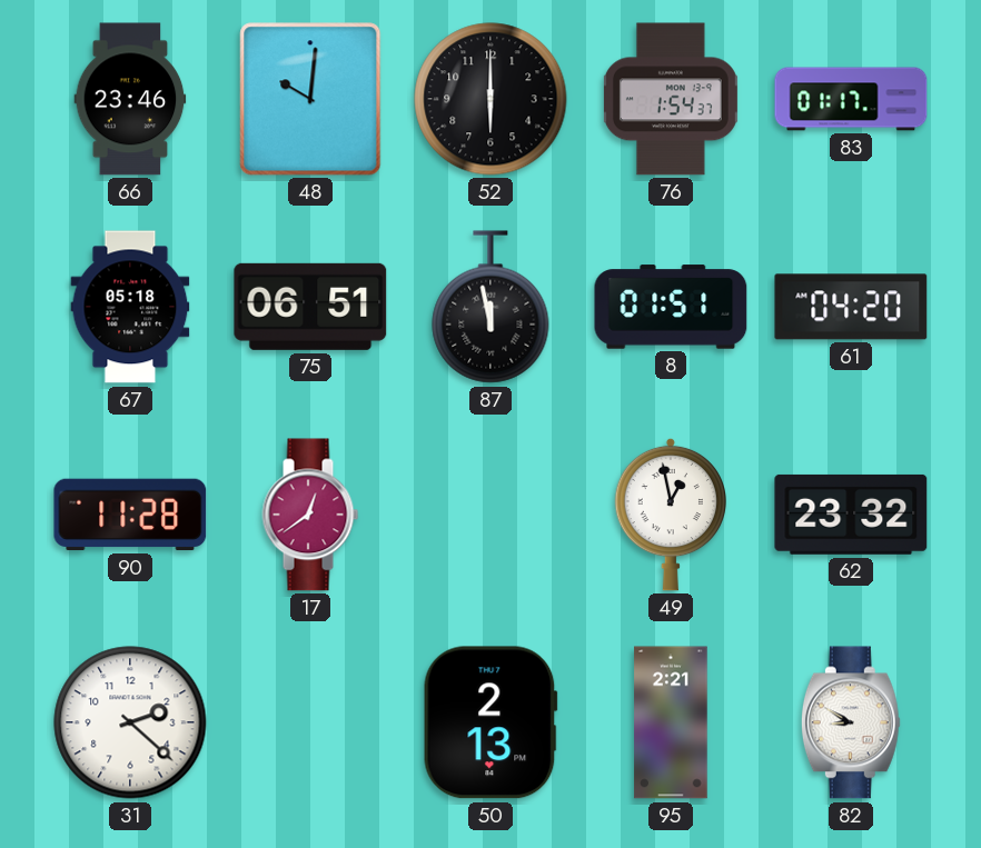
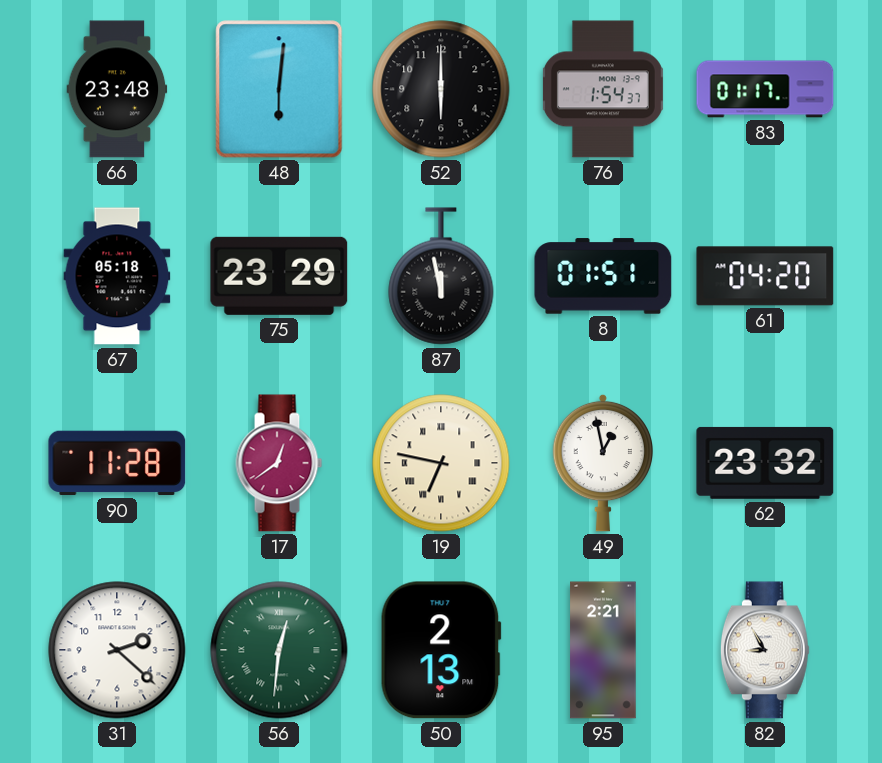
66: 23:46 -> 23:48 (117, 89)
48: 10:01 -> 6:01 (279, 89)
75: 06:51 -> 23:29 (279, 276)
19: none -> 6:47 (441, 463)
56: none -> 12:31 (279, 650)
82: 8:50 -> 8:55 (765, 650)
